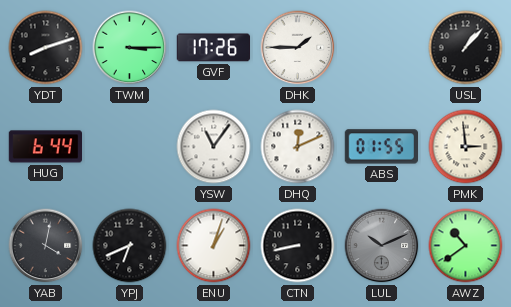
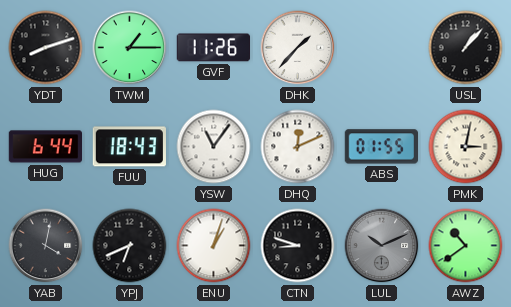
TWM: 3:15 -> 1:15 (130, 48)
GVF: 17:26 -> 11:26 (213, 48)
DHK: 1:45 -> 1:37 (298, 48)
FUU: none -> 18:43 (129, 147)
PMK: 2:59 -> 3:02 (466, 147)
CTN: 8:43 -> 8:48 (298, 246)
